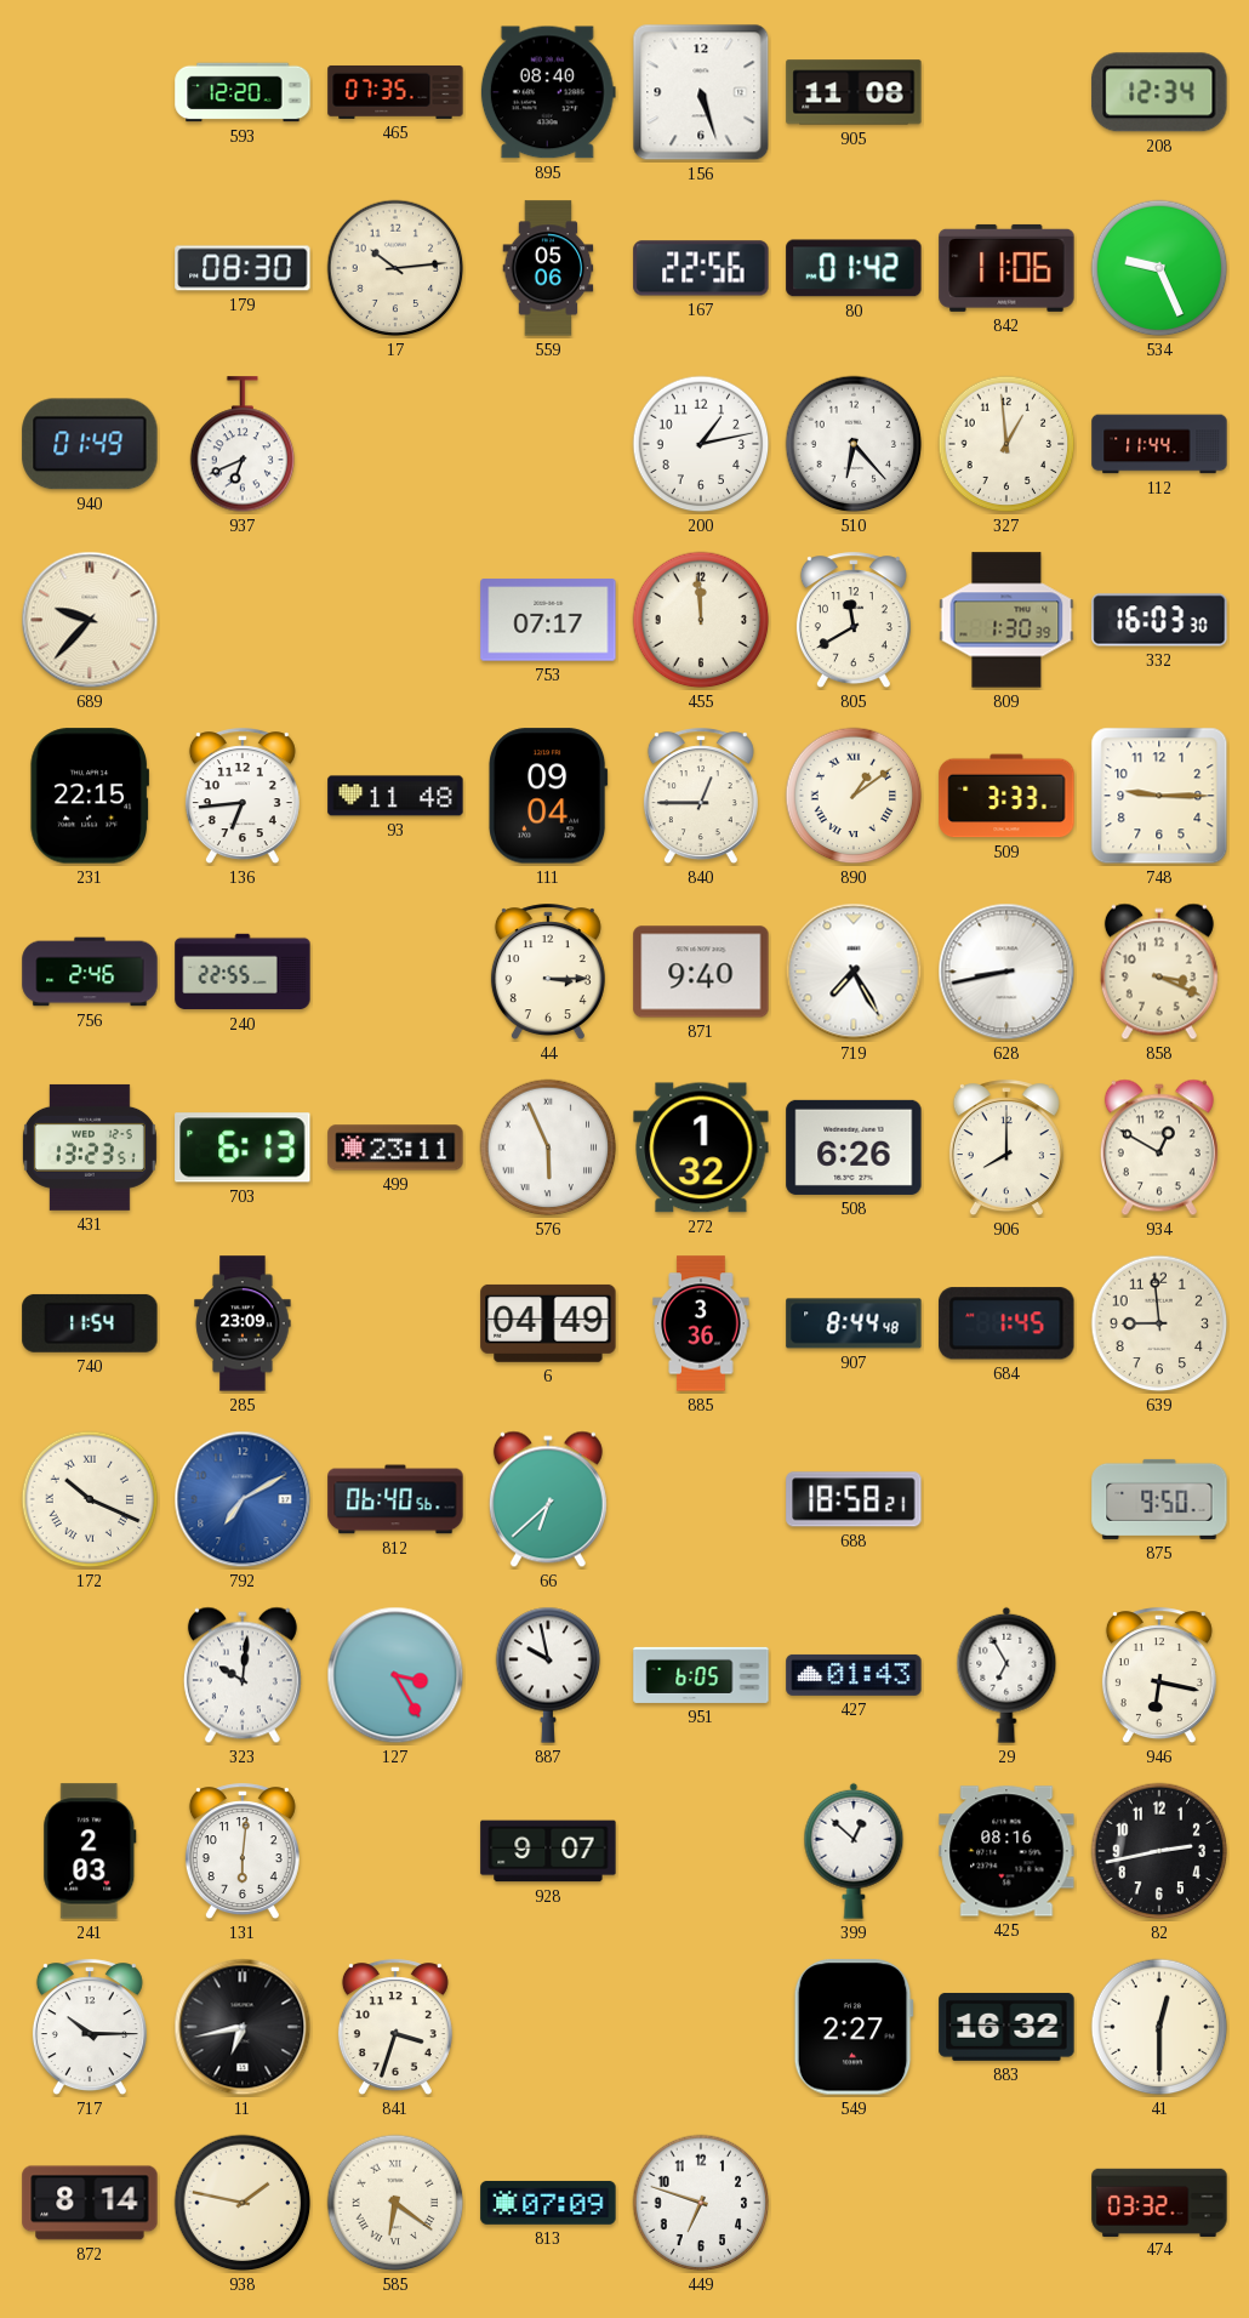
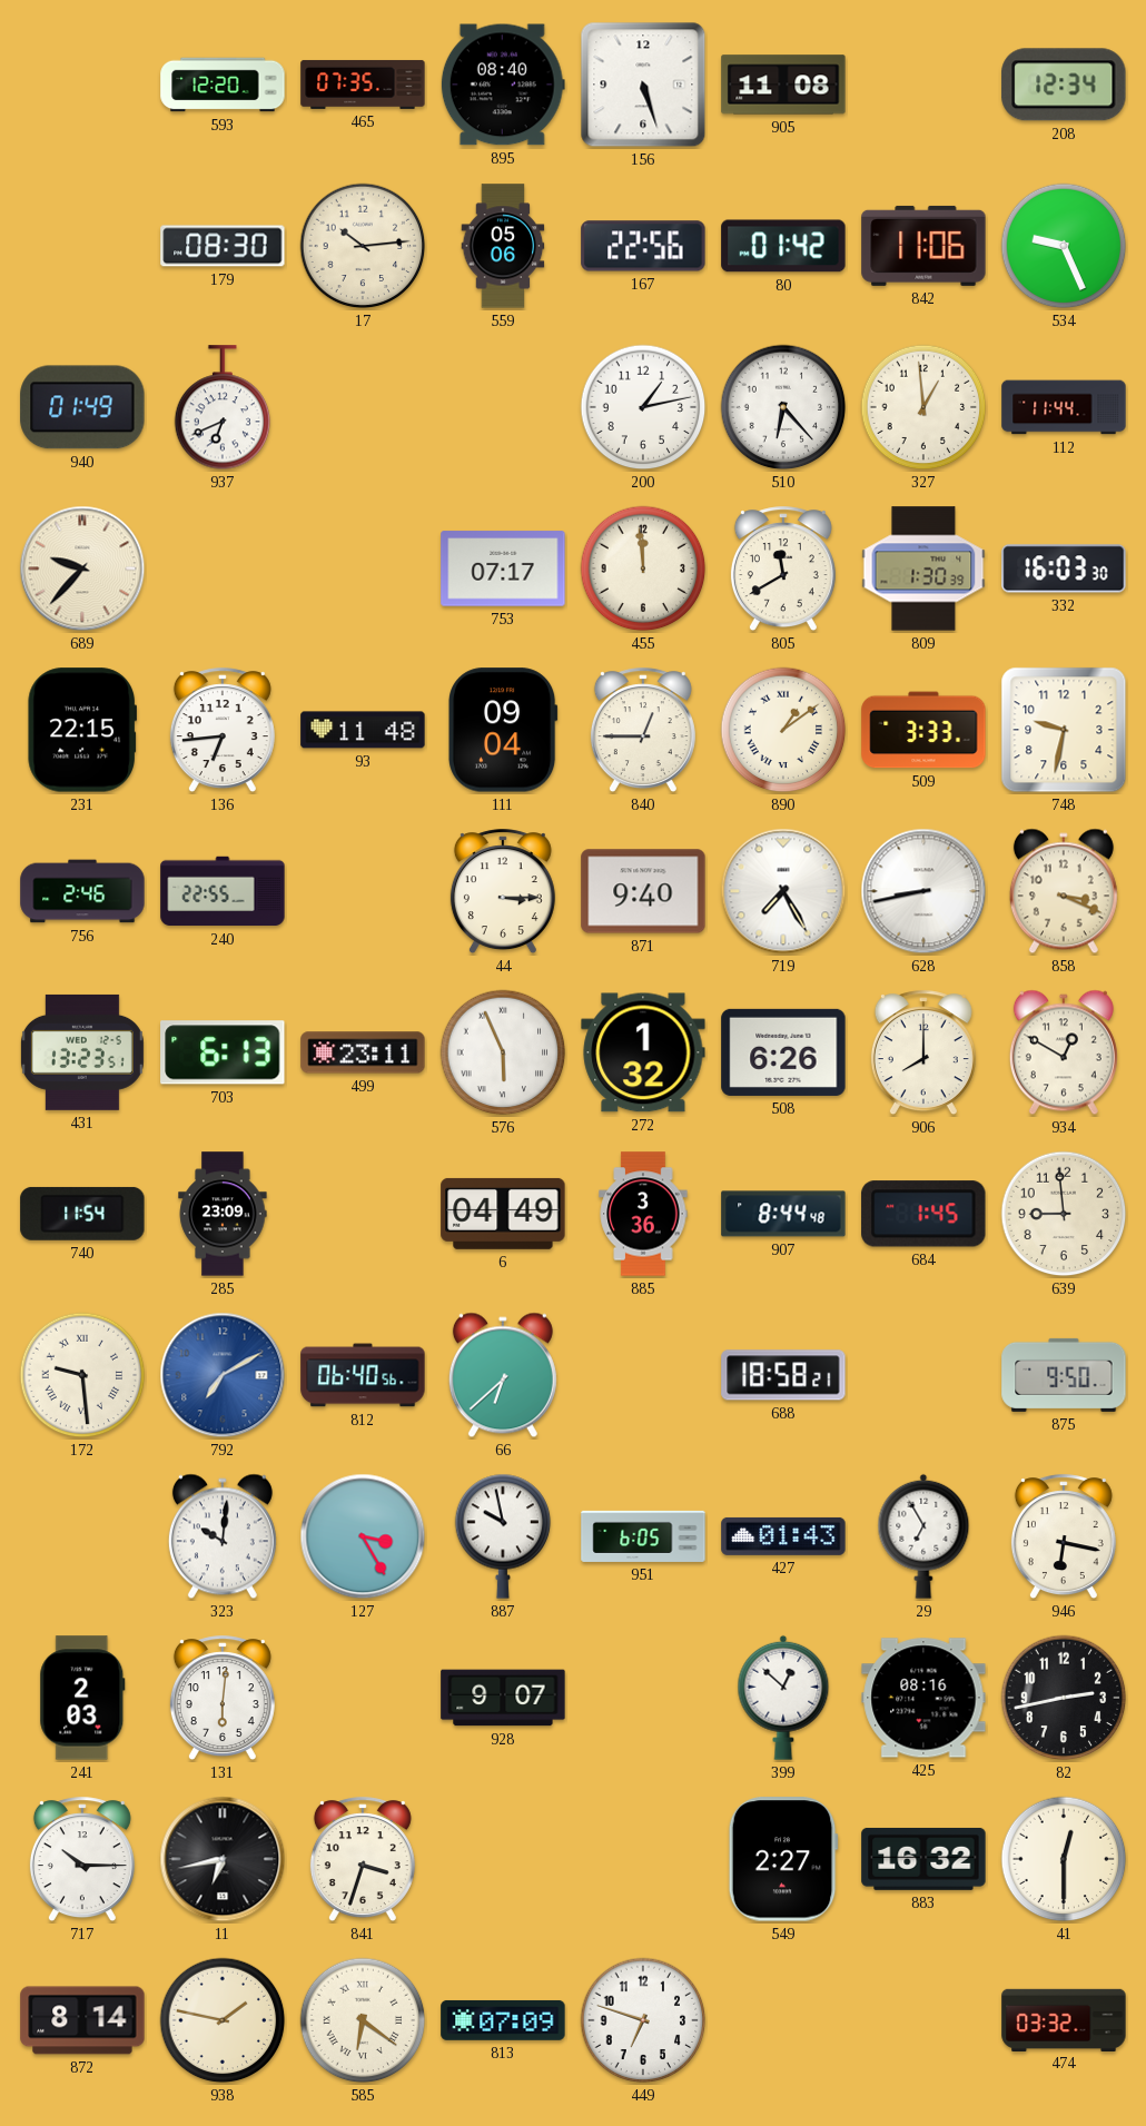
748: 9:15 -> 9:32 (1064, 730)
172: 10:19 -> 9:29 (82, 1375)
